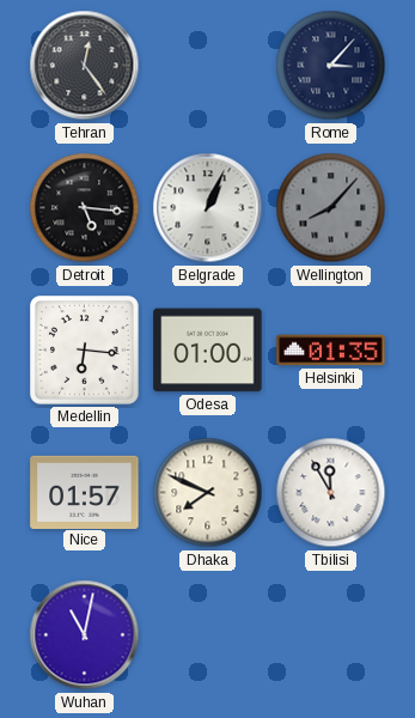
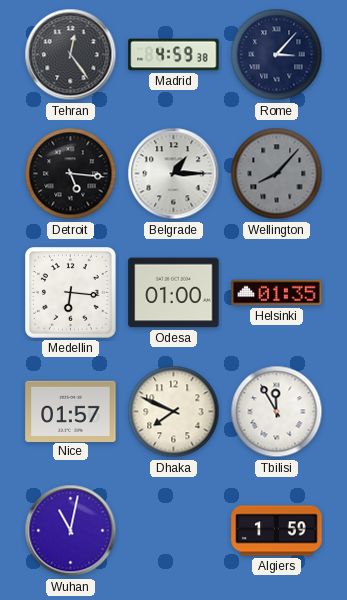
Madrid: none -> 4:59 (174, 55)
Belgrade: 1:04 -> 1:15 (174, 174)
Algiers: none -> 1:59 (277, 531)
